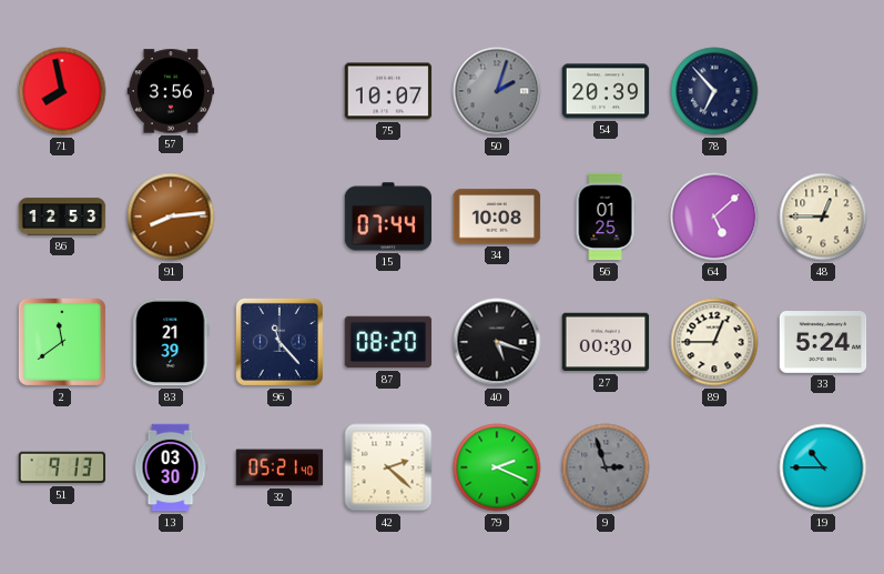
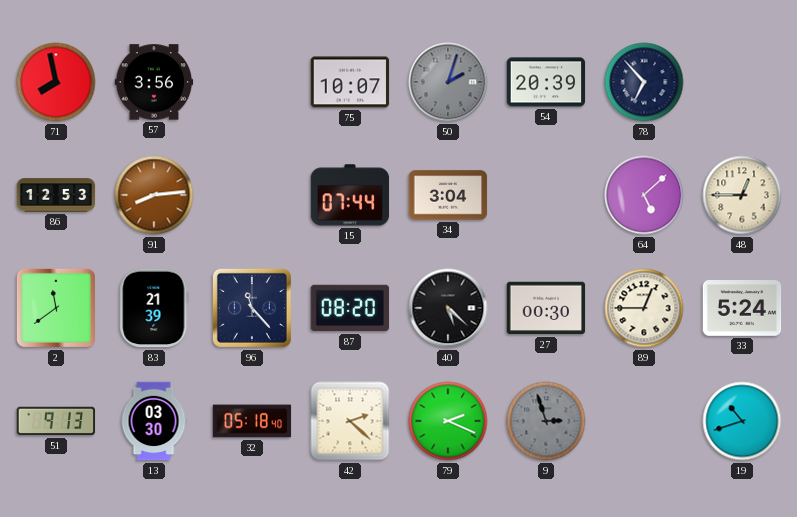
34: 10:08 -> 3:04 (448, 195)
56: 01:25 -> none (606, 216)
40: 5:18 -> 5:22 (448, 308)
32: 05:21 -> 05:18 (252, 421)
19: 10:45 -> 10:42 (742, 421)
